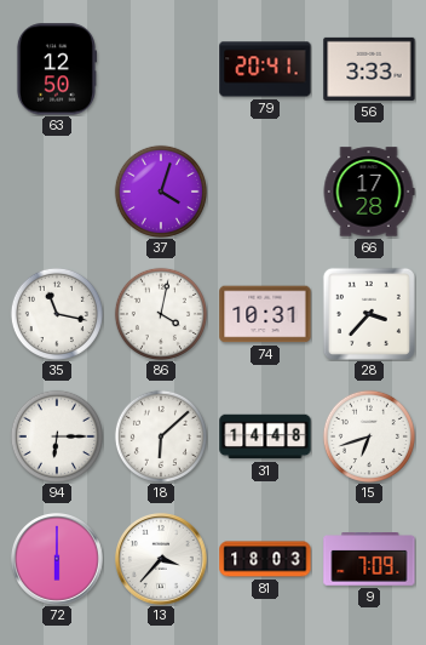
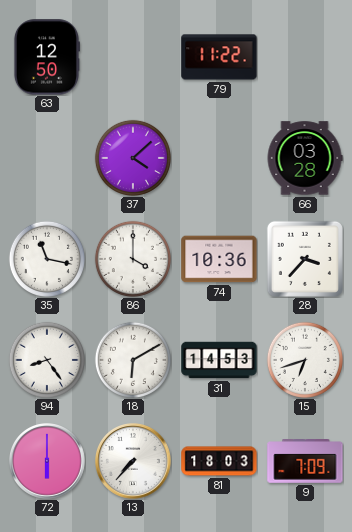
79: 20:41 -> 11:22 (219, 57)
56: 3:33 -> none (369, 69)
37: 4:03 -> 4:08 (133, 158)
66: 17:28 -> 03:28 (305, 158)
86: 4:02 -> 4:00 (133, 259)
74: 10:31 -> 10:36 (219, 259)
94: 6:15 -> 8:24 (47, 360)
18: 6:08 -> 6:10 (133, 360)
31: 14:48 -> 14:53 (219, 360)
13: 3:37 -> 7:37 (134, 462)
